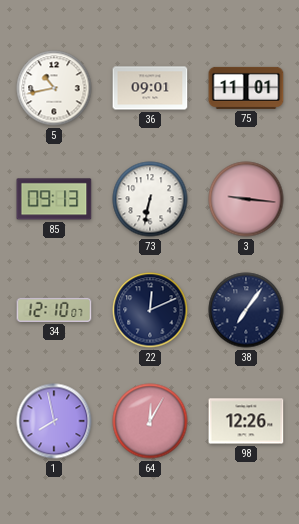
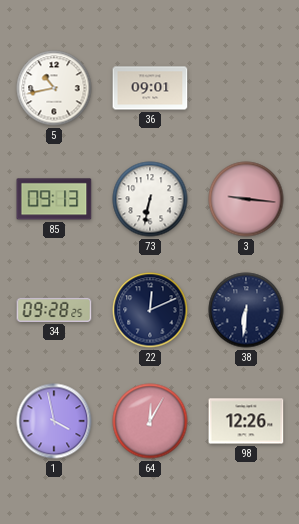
75: 11:01 -> none (246, 88)
34: 12:10 -> 09:28 (54, 310)
38: 7:06 -> 6:31 (246, 310)
1: 7:58 -> 3:58 (54, 421)
